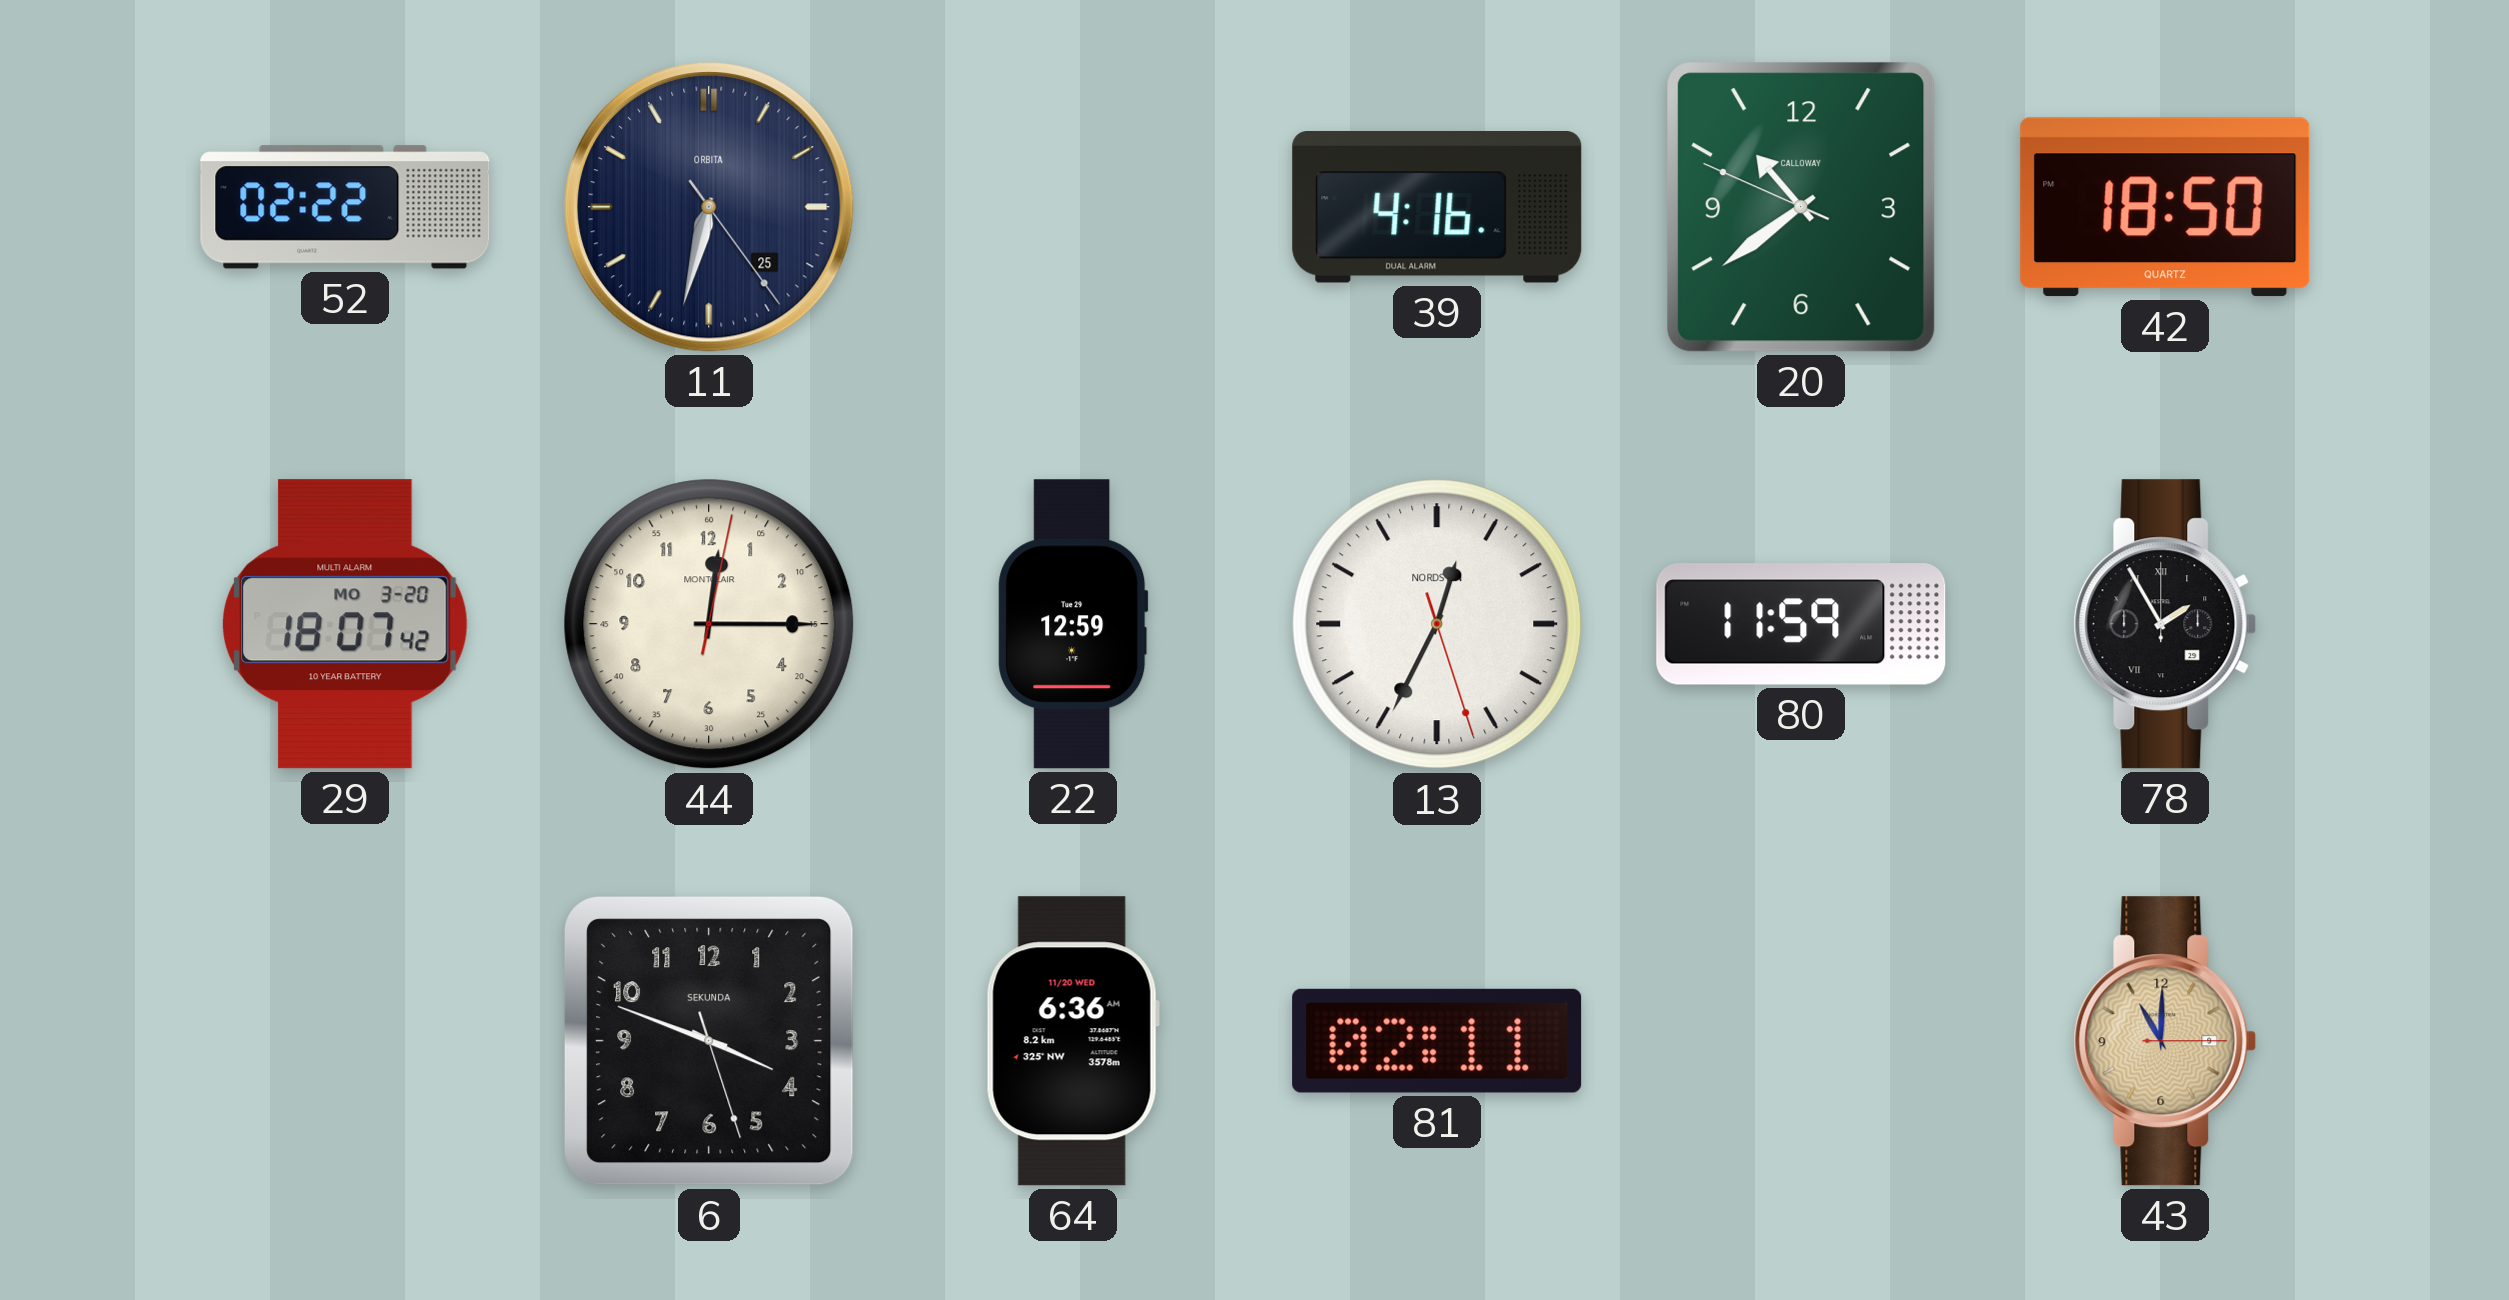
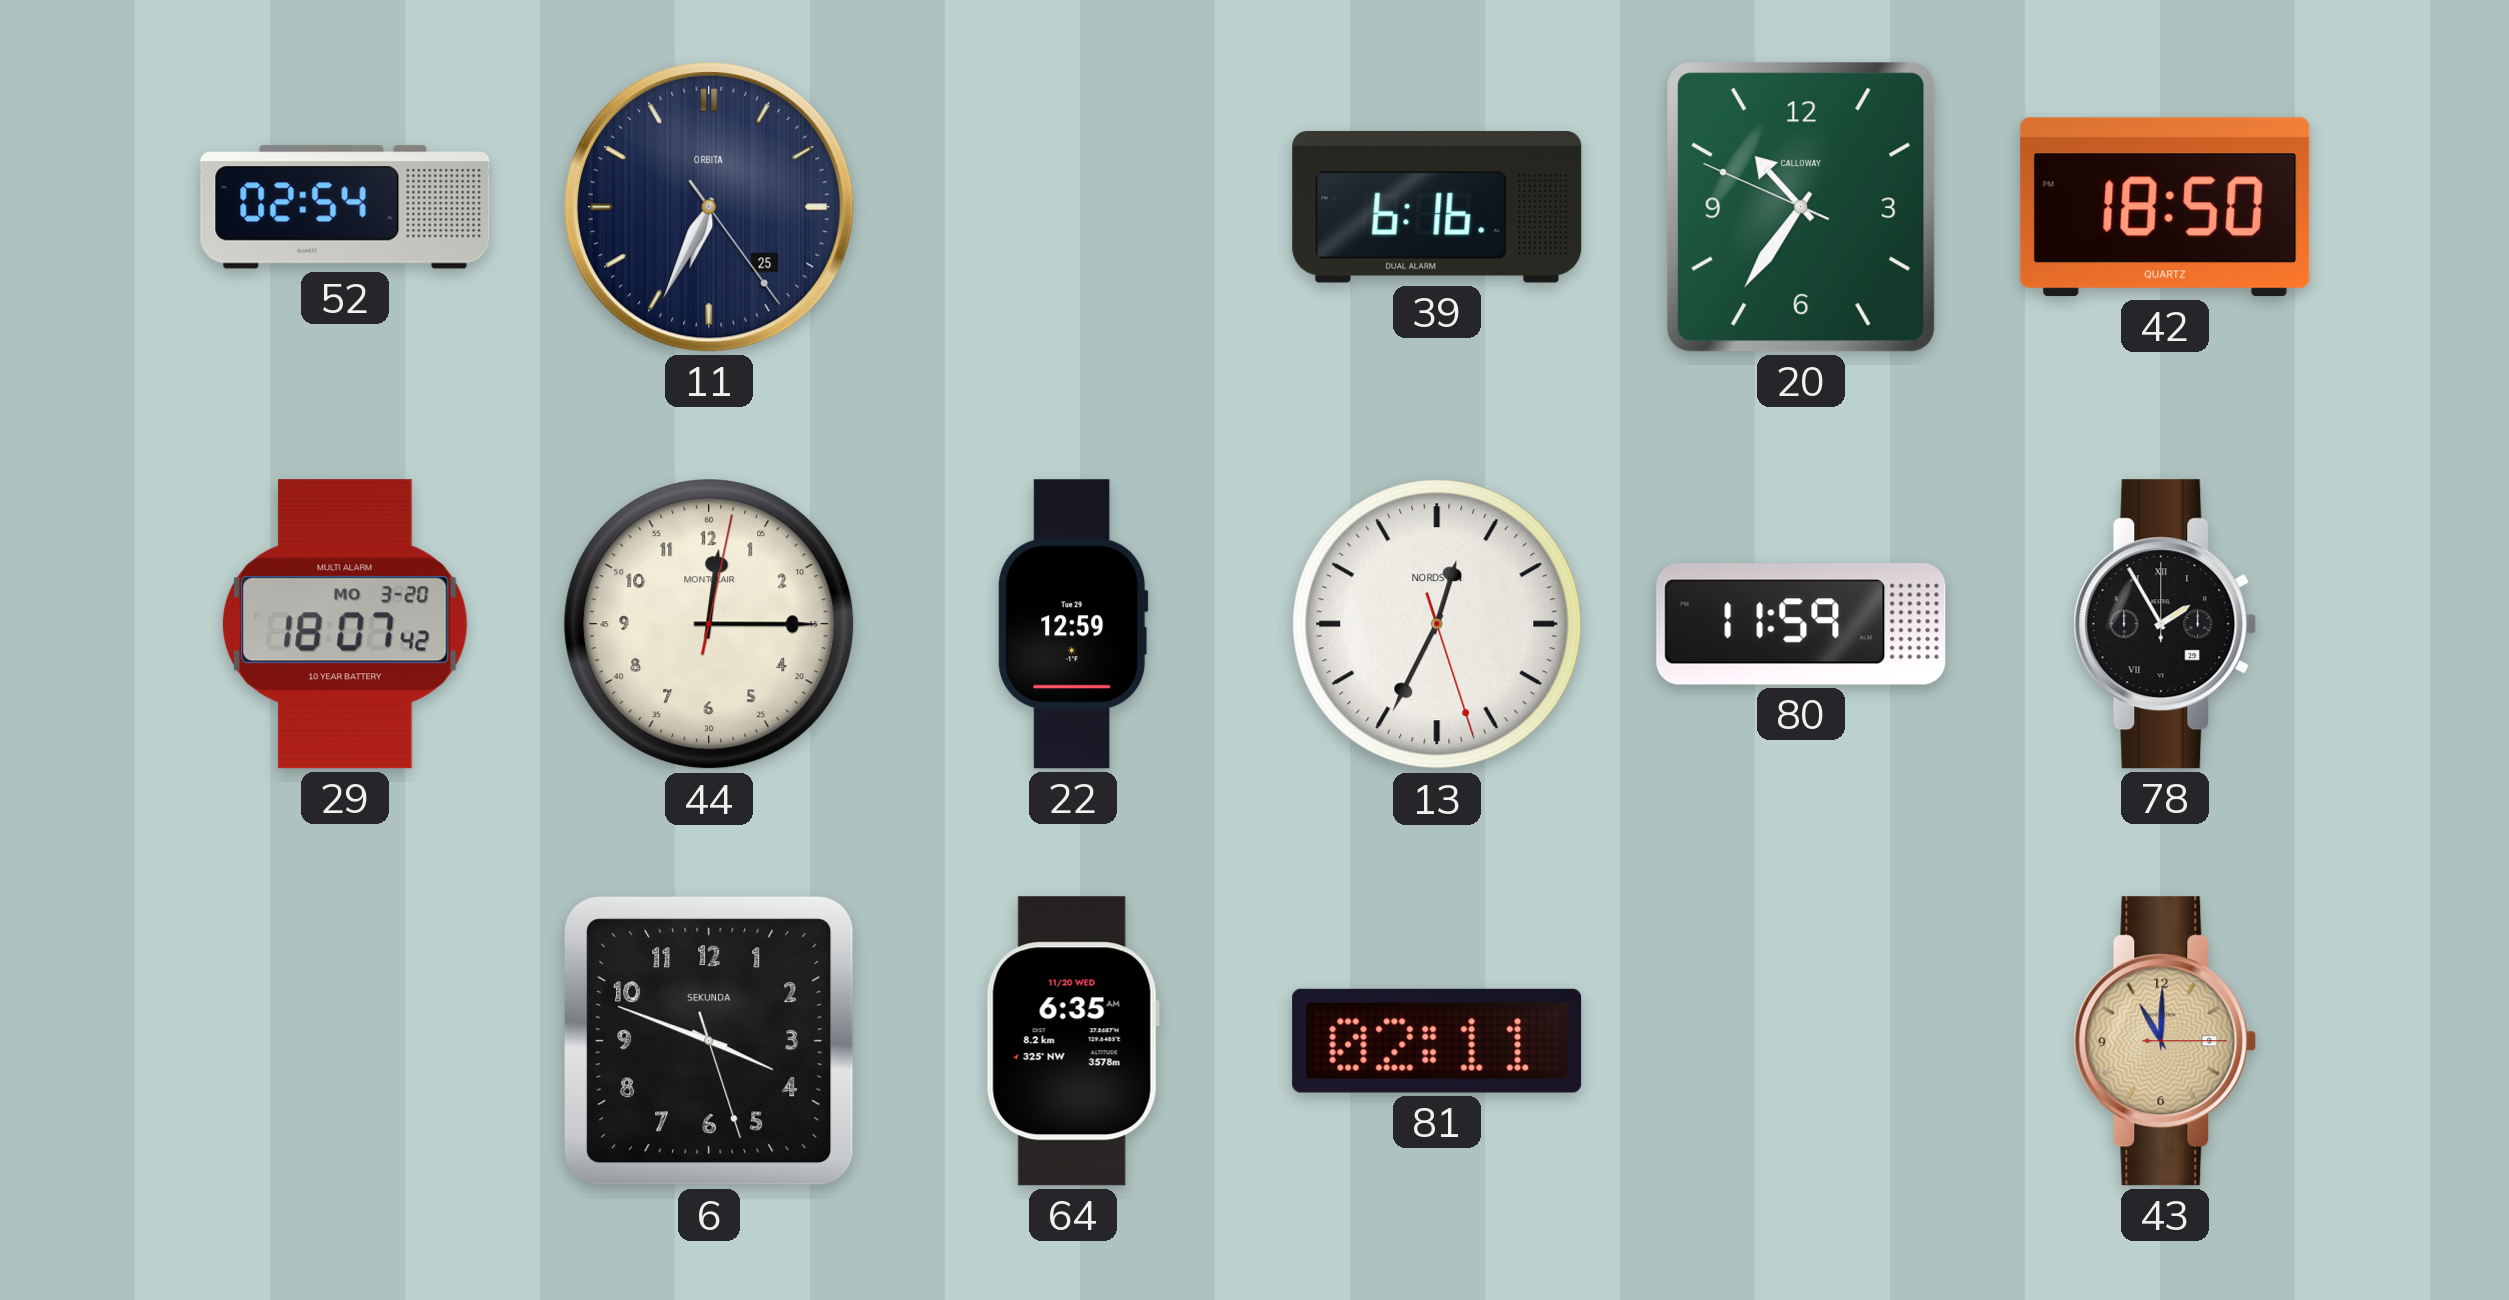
52: 02:22 -> 02:54 (345, 207)
11: 6:32 -> 6:34 (709, 207)
39: 4:16 -> 6:16 (1437, 208)
20: 10:38 -> 10:35 (1802, 208)
64: 6:36 -> 6:35 (1073, 1041)
